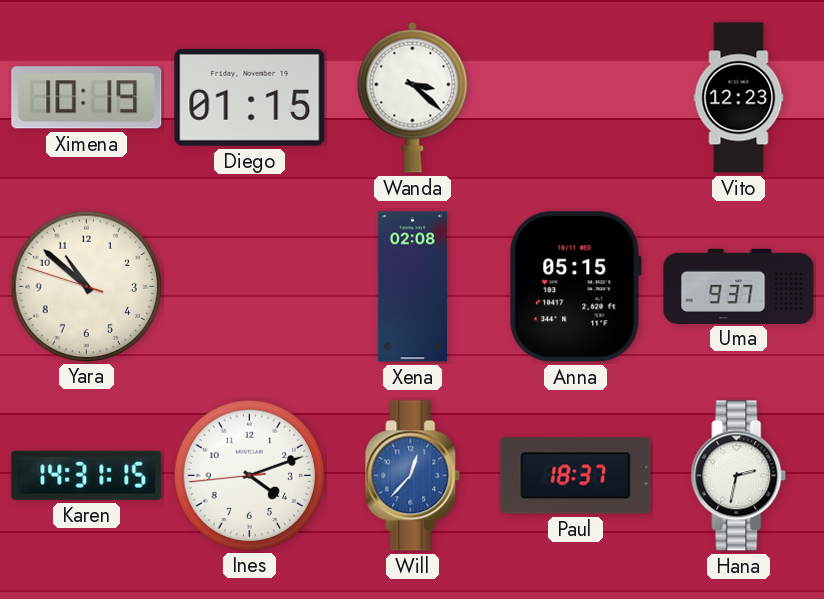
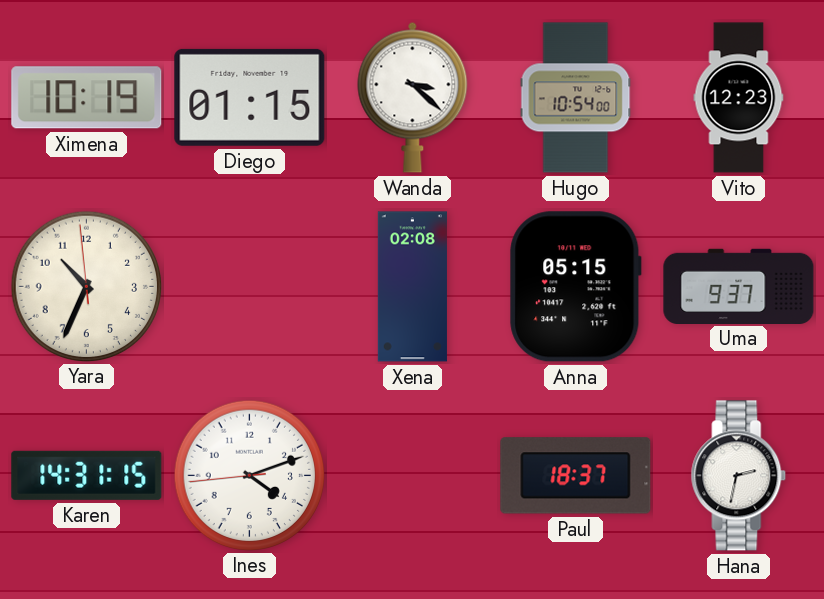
Hugo: none -> 10:54 (576, 98)
Yara: 10:51 -> 10:33 (86, 286)
Will: 12:37 -> none (413, 476)
